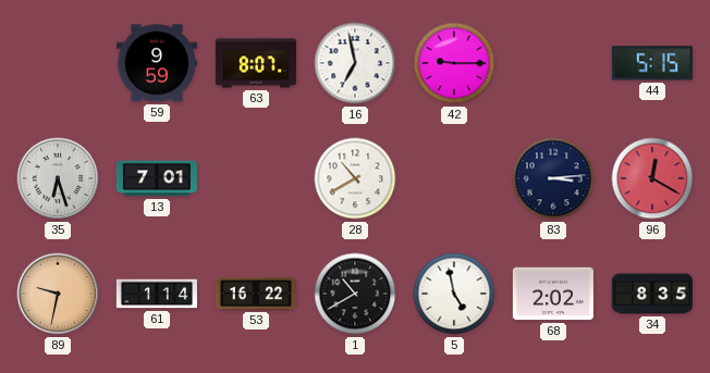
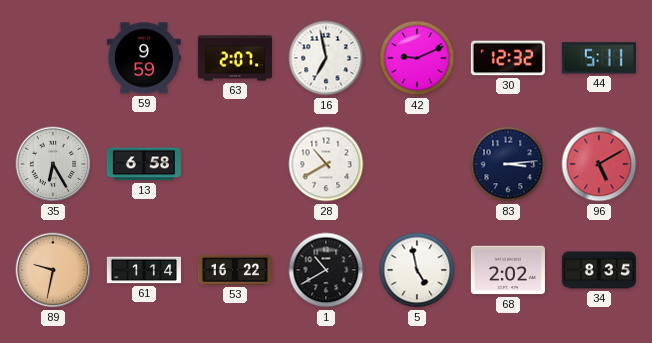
63: 8:07 -> 2:07 (235, 58)
42: 9:15 -> 9:11 (417, 58)
30: none -> 12:32 (508, 58)
44: 5:15 -> 5:11 (599, 58)
35: 6:27 -> 6:25 (53, 164)
13: 7:01 -> 6:58 (144, 164)
96: 12:20 -> 5:10 (599, 164)
